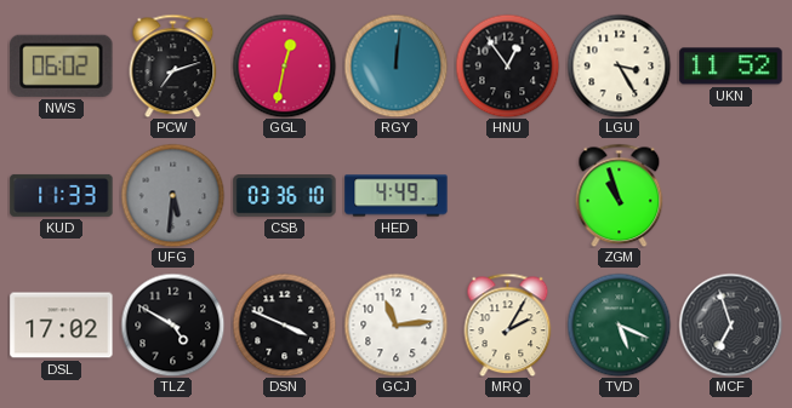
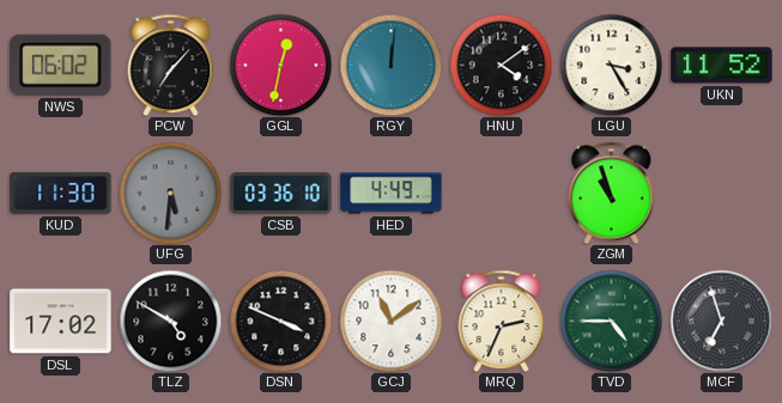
PCW: 7:12 -> 7:07 (171, 65)
HNU: 12:54 -> 4:09 (501, 65)
KUD: 11:33 -> 11:30 (61, 193)
GCJ: 11:14 -> 11:09 (390, 320)
MRQ: 2:05 -> 2:34 (502, 320)
TVD: 5:19 -> 4:45 (611, 320)
